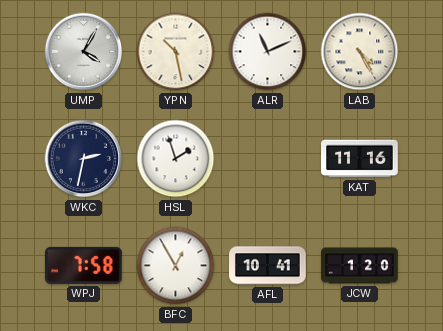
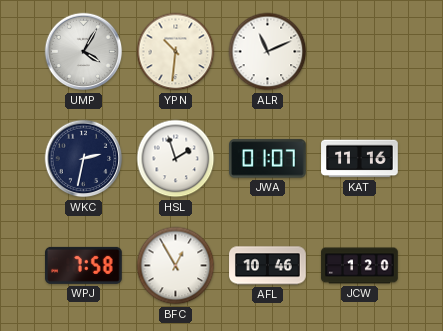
YPN: 10:28 -> 10:31 (176, 52)
LAB: 4:25 -> none (360, 52)
JWA: none -> 01:07 (268, 159)
AFL: 10:41 -> 10:46 (268, 266)
